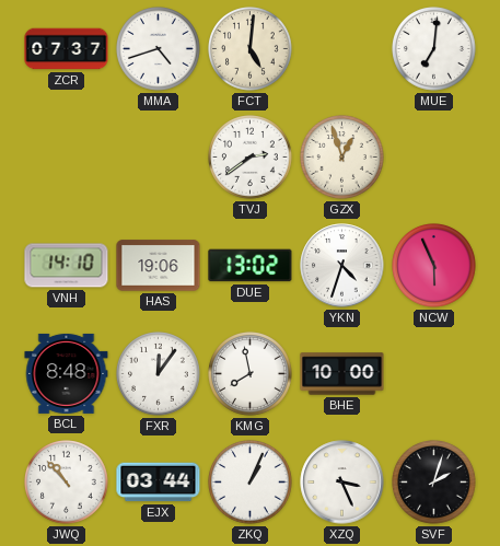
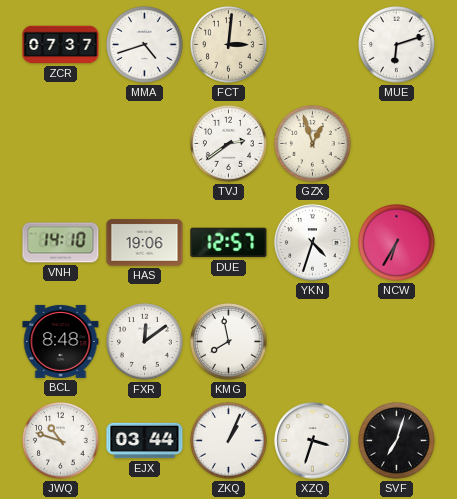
FCT: 5:01 -> 3:01 (229, 45)
MUE: 7:01 -> 6:12 (397, 45)
DUE: 13:02 -> 12:57 (229, 243)
NCW: 5:56 -> 6:35 (397, 243)
FXR: 12:06 -> 12:09 (145, 342)
BHE: 10:00 -> none (342, 374)
JWQ: 10:53 -> 10:48 (61, 441)
XZQ: 3:26 -> 3:33 (313, 441)
SVF: 2:03 -> 7:03 (397, 441)
